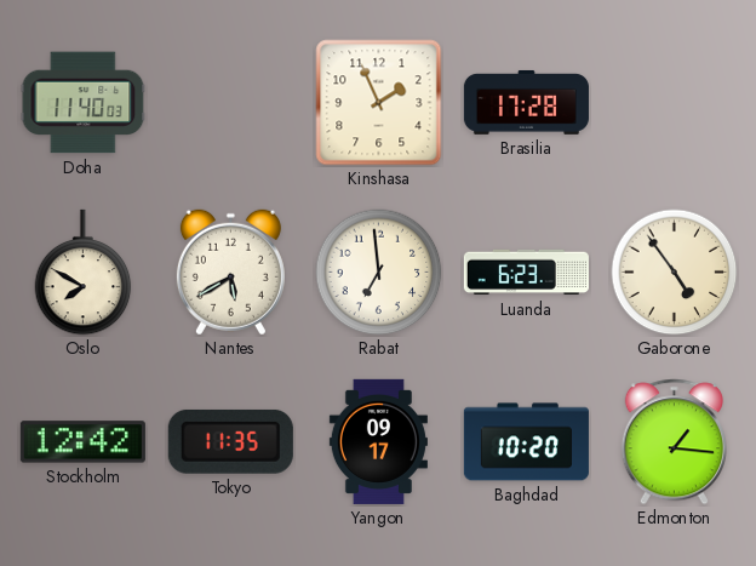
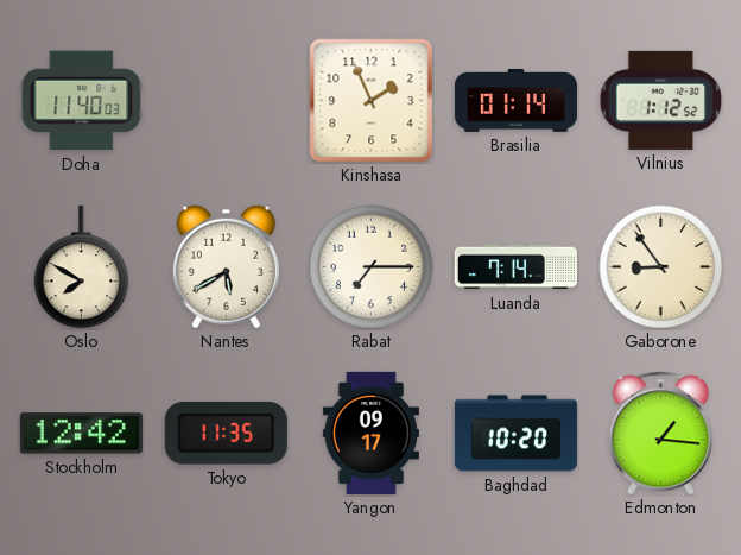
Brasilia: 17:28 -> 01:14 (515, 101)
Vilnius: none -> 1:12 (661, 100)
Rabat: 6:59 -> 7:15 (372, 267)
Luanda: 6:23 -> 7:14 (515, 267)
Gaborone: 4:54 -> 8:54 (661, 267)
